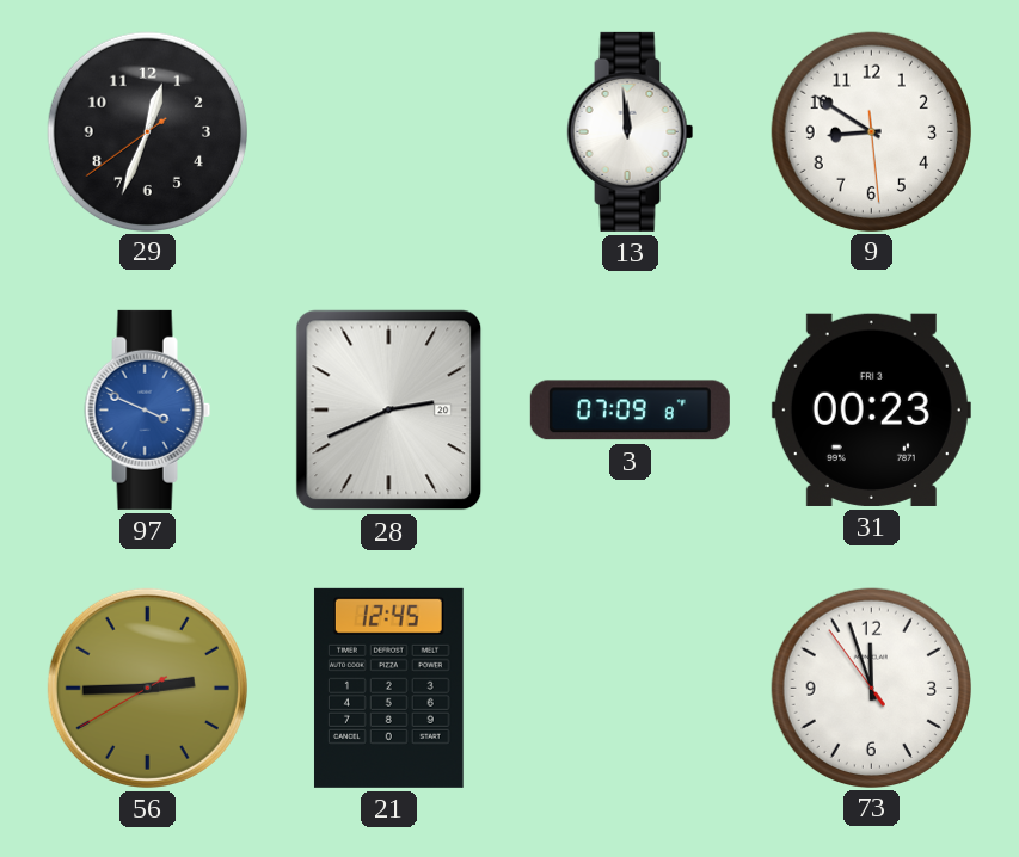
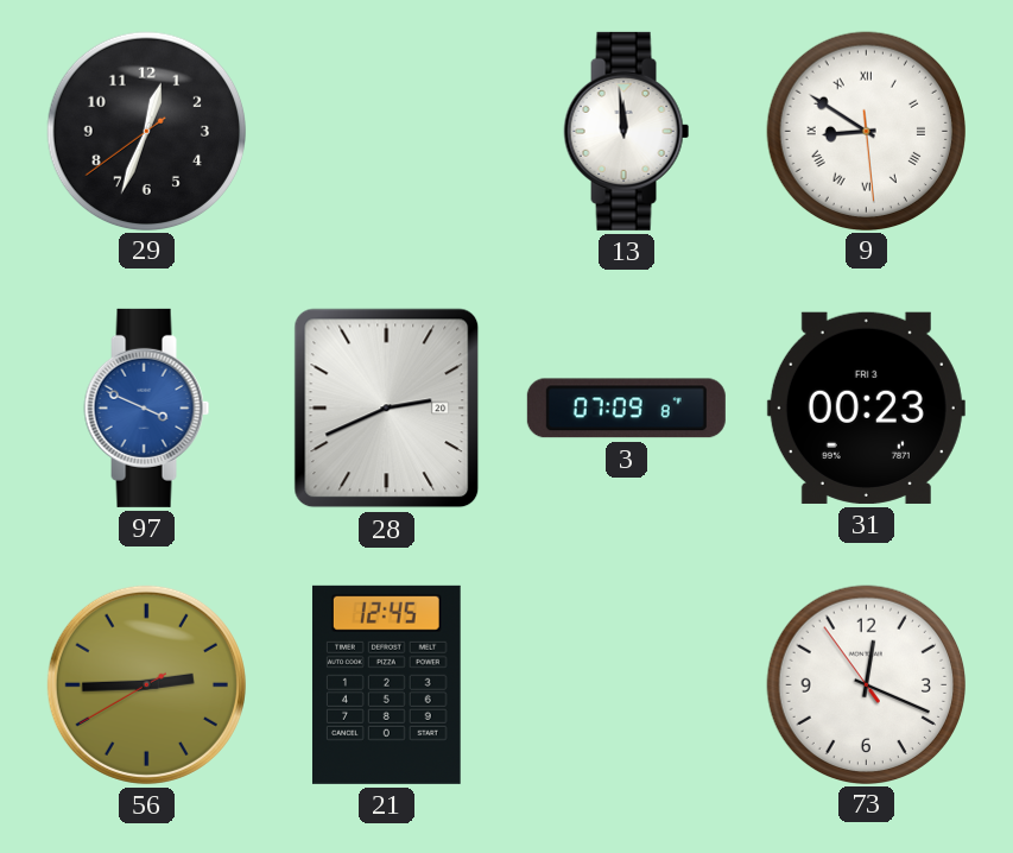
9 numerals: Arabic -> Roman (866, 131)
73: 11:56 -> 12:18 (866, 684)
